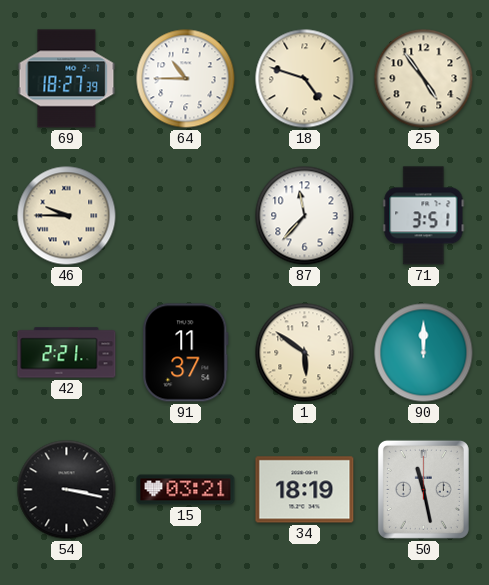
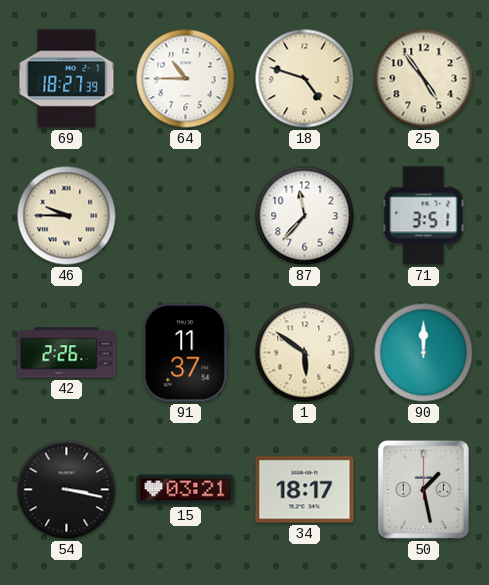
42: 2:21 -> 2:26 (67, 353)
34: 18:19 -> 18:17 (305, 490)
50: 11:28 -> 1:28 (423, 489)
